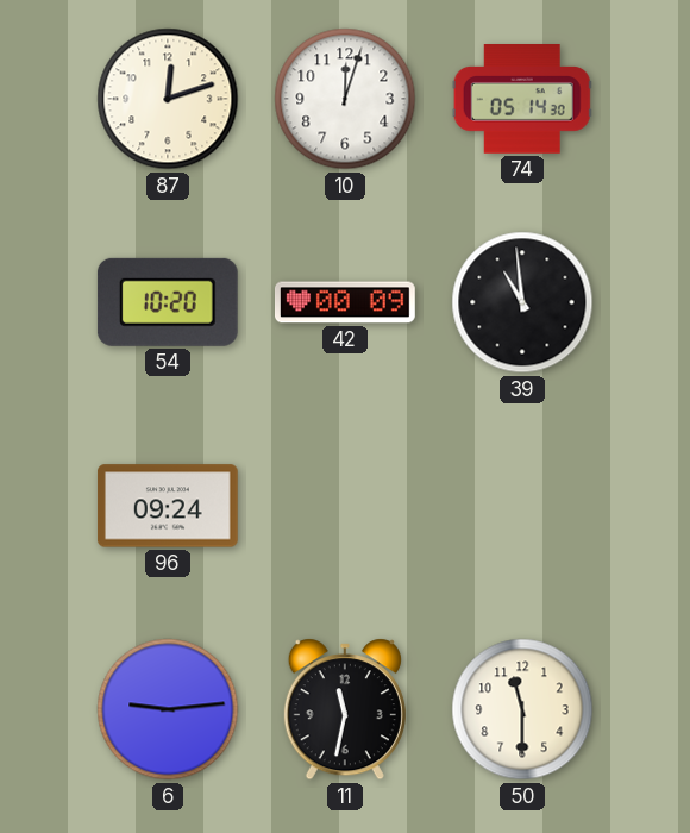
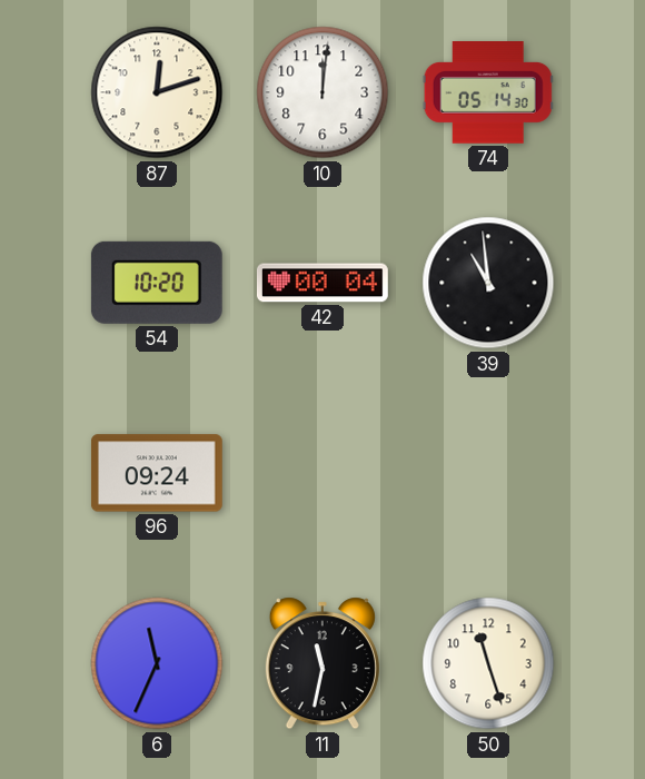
10: 12:03 -> 12:01 (322, 92)
42: 00:09 -> 00:04 (324, 283)
6: 9:14 -> 11:34 (157, 663)
50: 11:30 -> 11:27 (488, 663)
